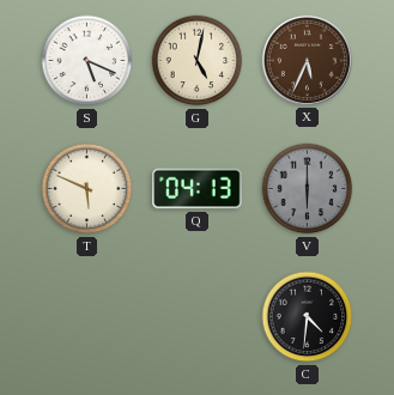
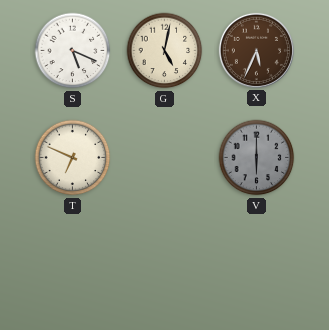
T: 5:49 -> 6:49 (73, 158)
Q: 04:13 -> none (198, 189)
C: 4:31 -> none (308, 317)
